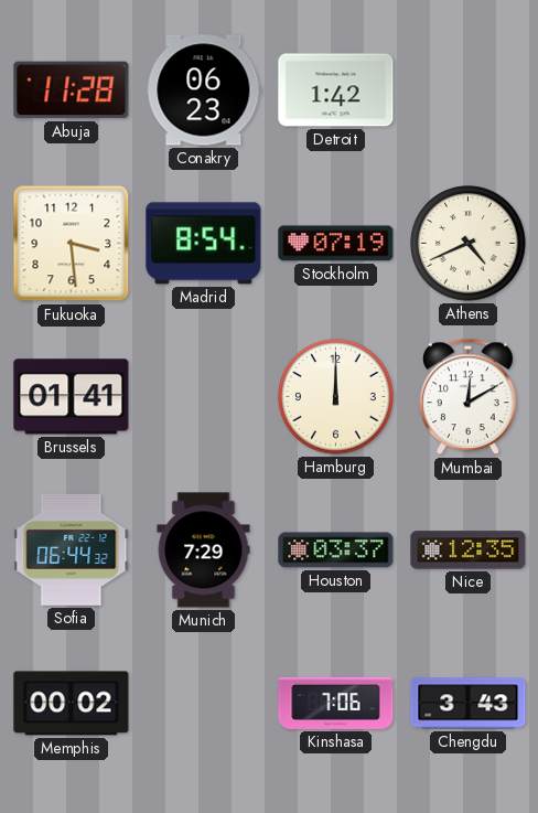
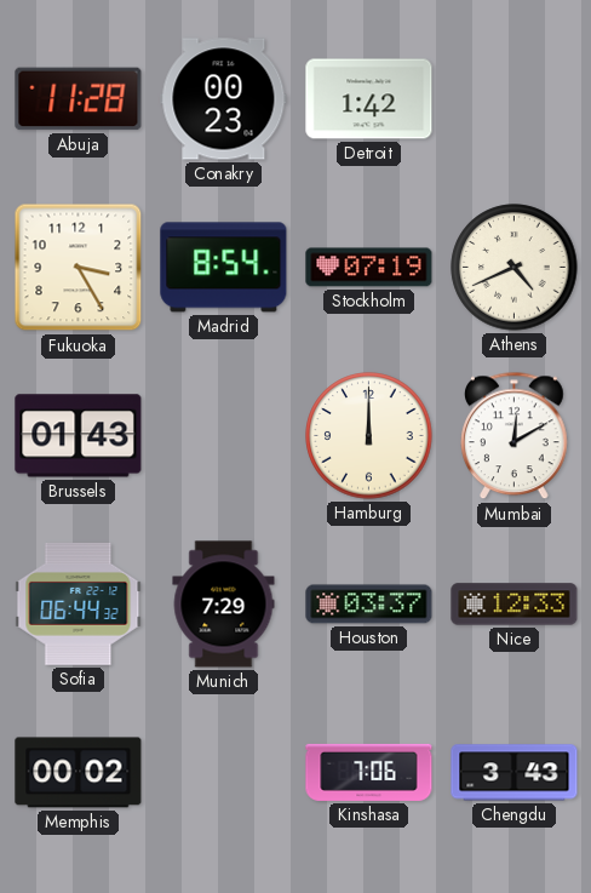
Conakry: 06:23 -> 00:23 (224, 99)
Fukuoka: 3:29 -> 3:25 (79, 268)
Brussels: 01:41 -> 01:43 (79, 436)
Nice: 12:35 -> 12:33 (515, 605)
